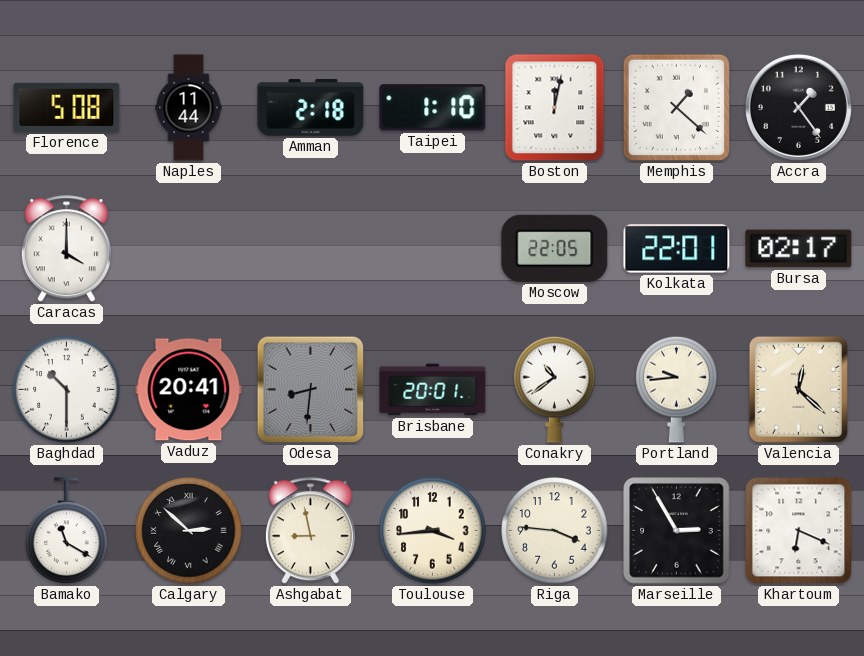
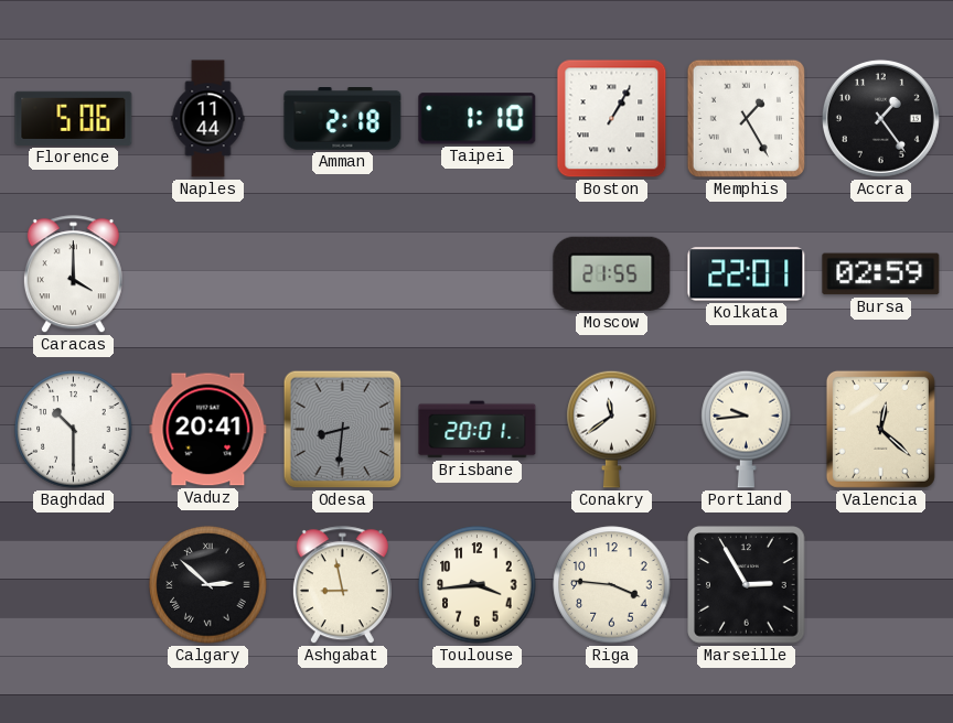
Florence: 5:08 -> 5:06 (74, 118)
Boston: 12:02 -> 1:05 (612, 119)
Memphis: 1:22 -> 1:25 (746, 118)
Moscow: 22:05 -> 21:55 (612, 273)
Bursa: 02:17 -> 02:59 (881, 274)
Conakry: 10:39 -> 11:39 (612, 429)
Bamako: 11:20 -> none (67, 531)
Khartoum: 6:19 -> none (799, 531)
